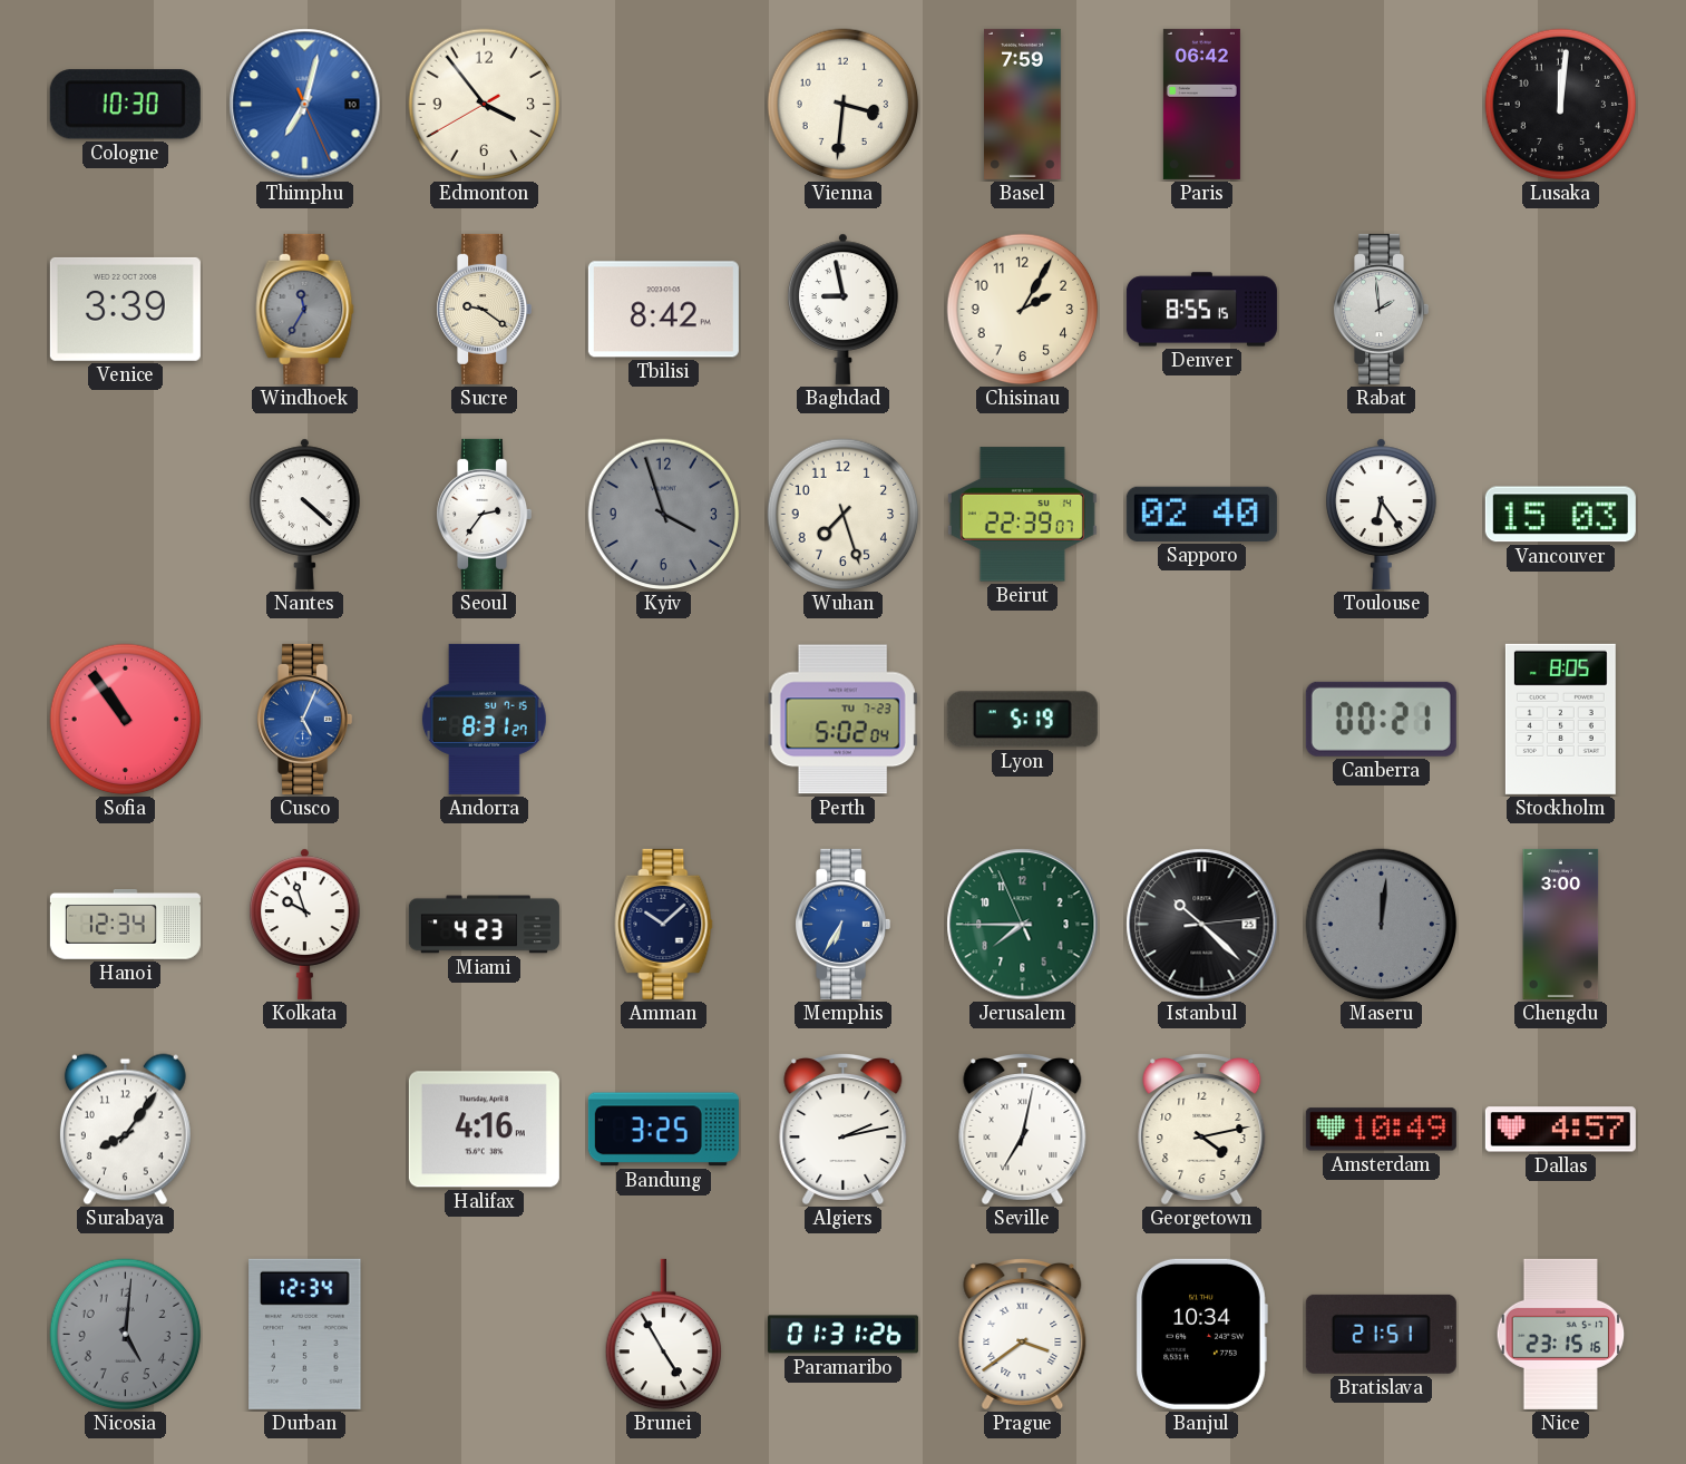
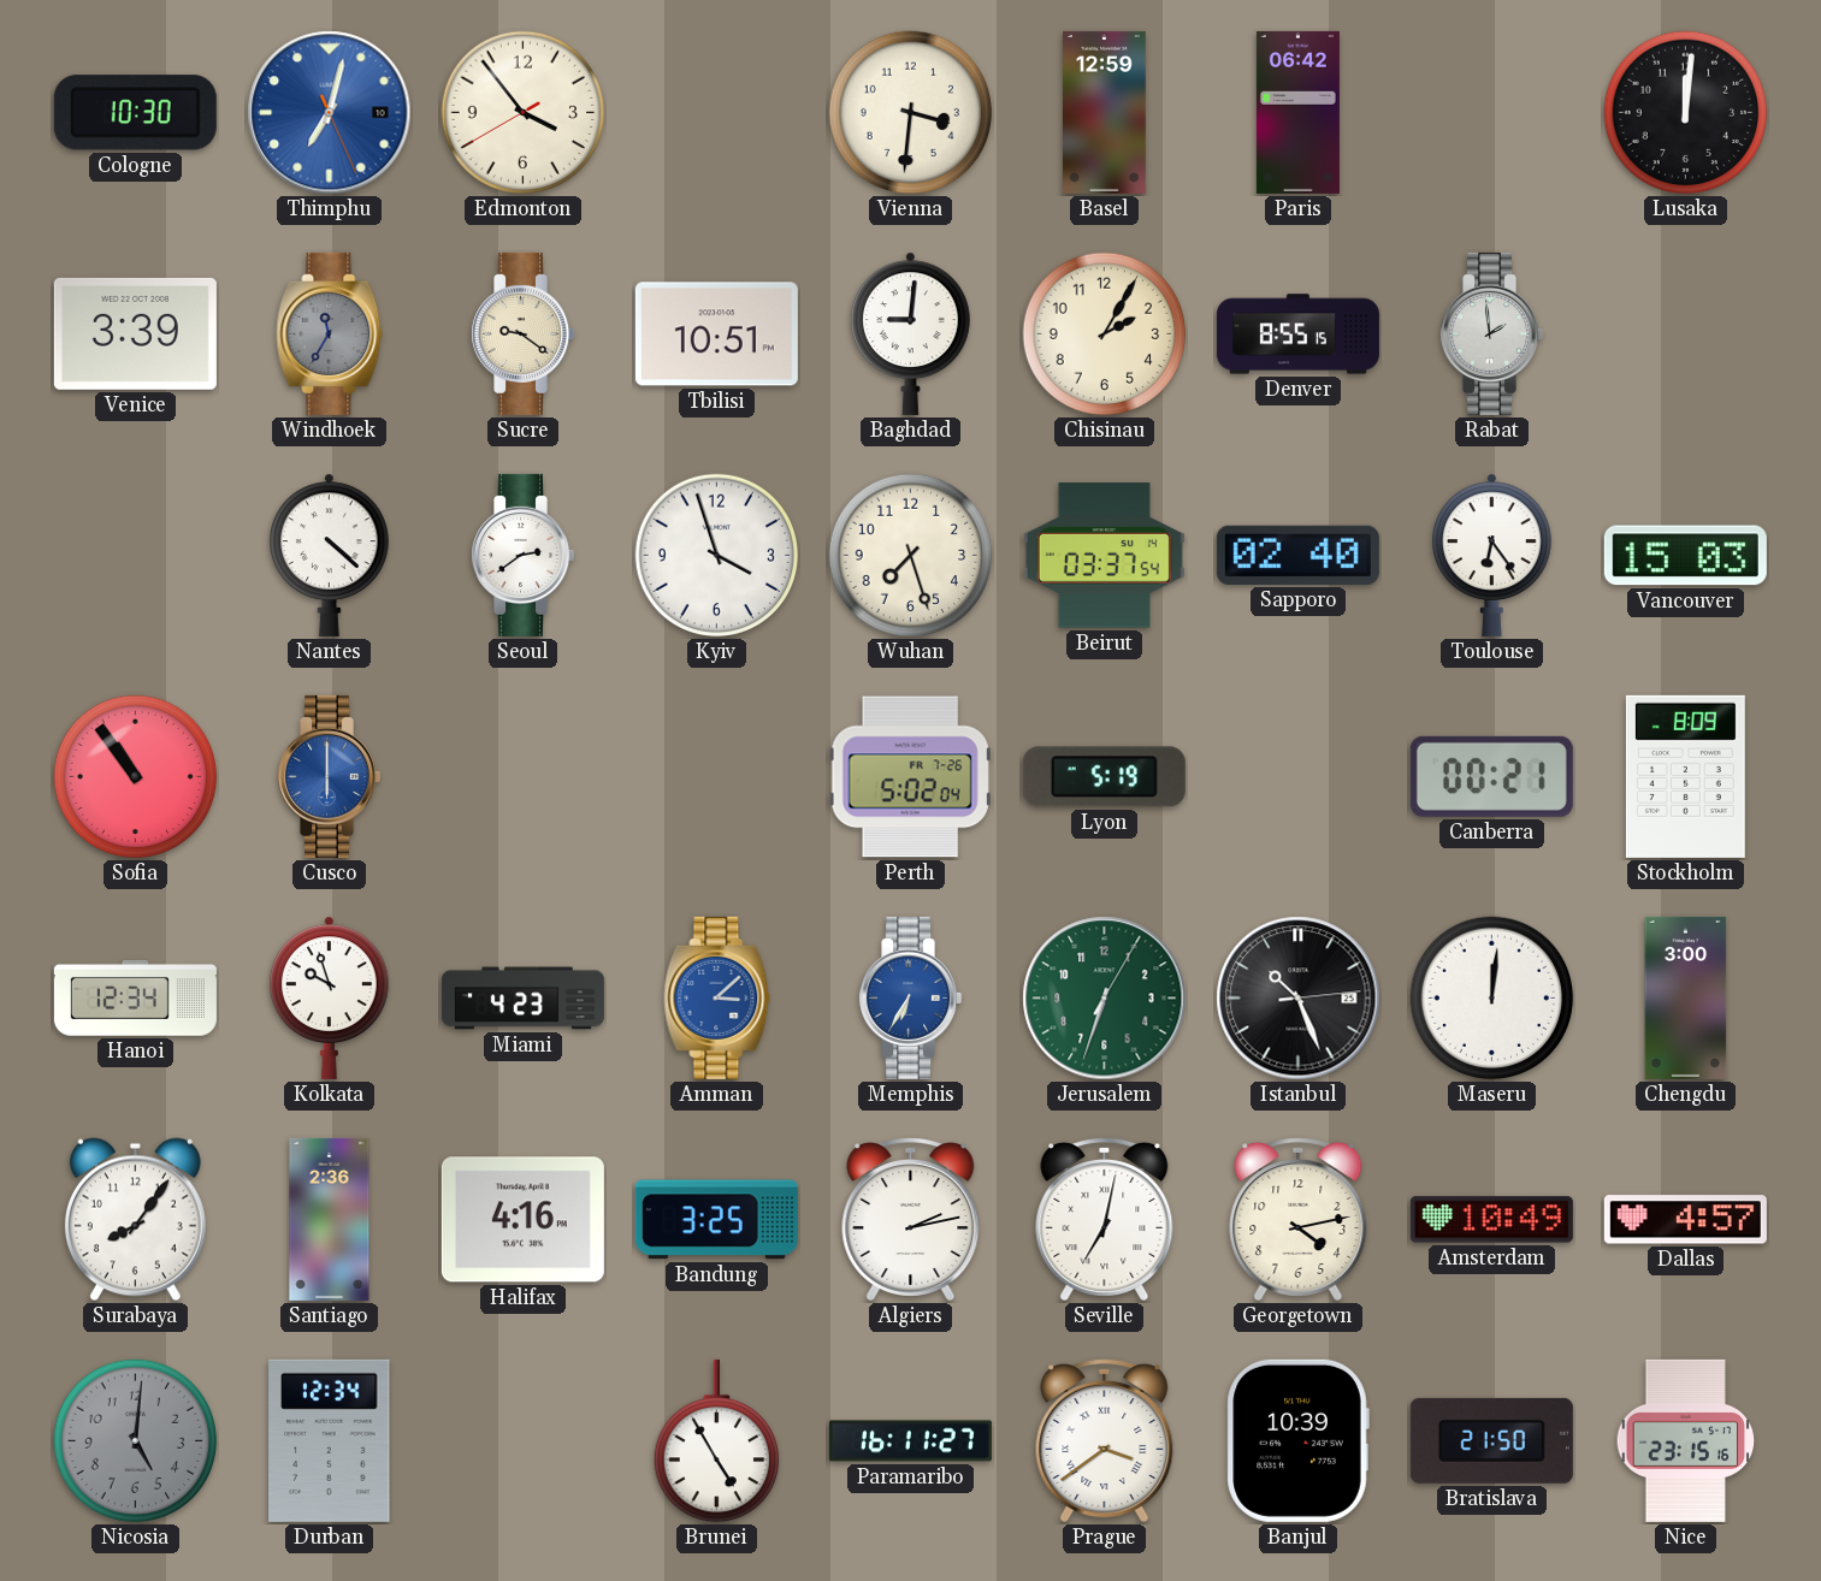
Basel: 7:59 -> 12:59 (1105, 112)
Tbilisi: 8:42 -> 10:51 (716, 334)
Baghdad: 8:58 -> 9:01 (911, 333)
Seoul: 2:36 -> 2:39 (524, 555)
Kyiv dial: grey -> white (717, 556)
Beirut: 22:39 -> 03:37 (1104, 556)
Cusco: 5:04 -> 6:00 (330, 776)
Andorra: 8:31 -> none (484, 719)
Perth date: TU 7-23 -> FR 7-26 (910, 777)
Stockholm: 8:05 -> 8:09 (1685, 776)
Amman: 10:08 -> 3:08 (717, 997)
Amman dial: navy -> blue (717, 997)
Jerusalem: 7:44 -> 6:33 (1105, 999)
Istanbul: 10:22 -> 10:26 (1299, 999)
Maseru dial: grey -> white (1492, 999)
Santiago: none -> 2:36 (330, 1219)
Paramaribo: 01:31 -> 16:11 (910, 1441)
Banjul: 10:34 -> 10:39 (1297, 1440)
Bratislava: 21:51 -> 21:50 (1491, 1440)
